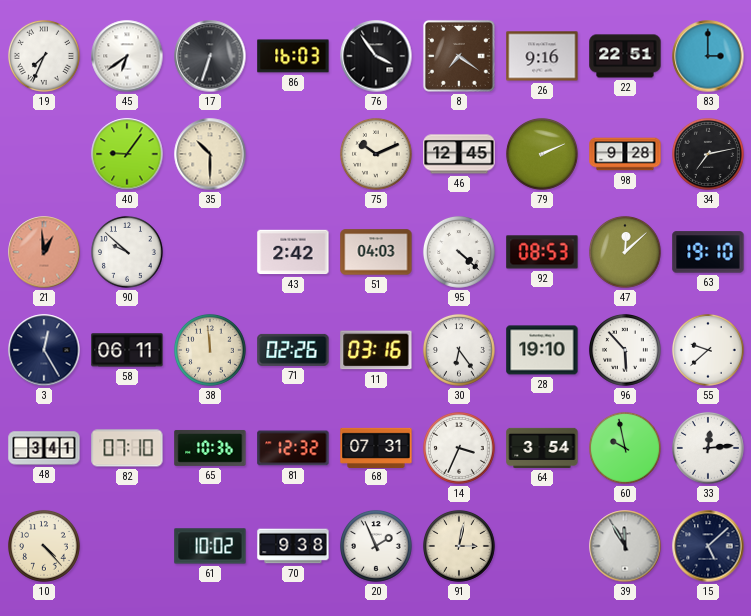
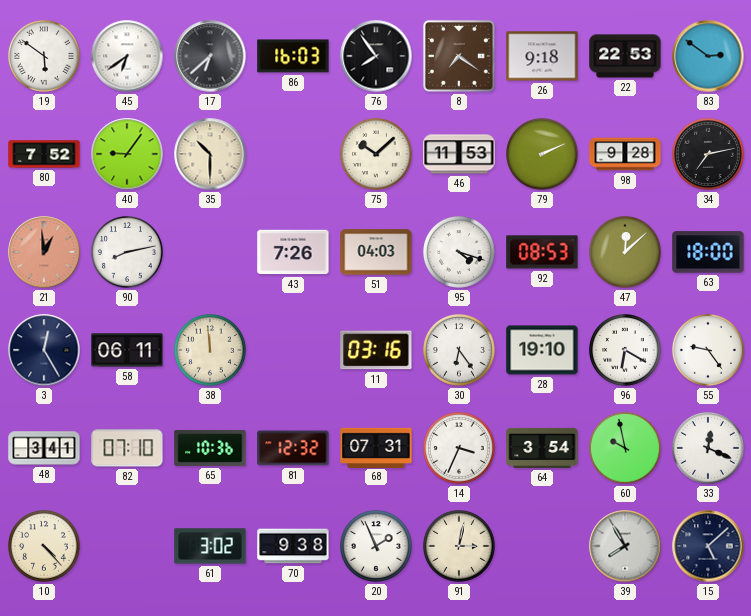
19: 7:34 -> 5:51 (44, 56)
17: 6:33 -> 6:38 (210, 56)
76: 3:54 -> 7:54 (376, 56)
26: 9:16 -> 9:18 (542, 56)
22: 22:51 -> 22:53 (625, 56)
83: 3:00 -> 2:51 (708, 56)
80: none -> 7:52 (44, 154)
75: 10:11 -> 10:08 (376, 154)
46: 12:45 -> 11:53 (459, 154)
90: 9:52 -> 8:13 (127, 252)
43: 2:42 -> 7:26 (293, 252)
95: 4:22 -> 4:18 (459, 252)
63: 19:10 -> 18:00 (708, 252)
71: 02:26 -> none (293, 350)
96: 5:53 -> 6:20 (625, 350)
55: 9:38 -> 9:24 (708, 350)
33: 12:14 -> 12:19 (708, 448)
61: 10:02 -> 3:02 (210, 546)
39: 11:55 -> 7:55 (625, 546)
